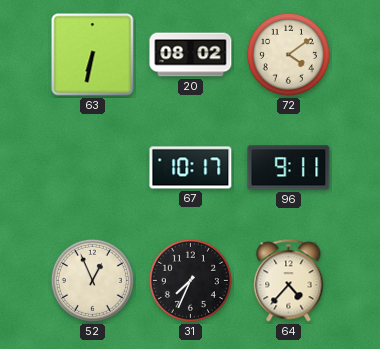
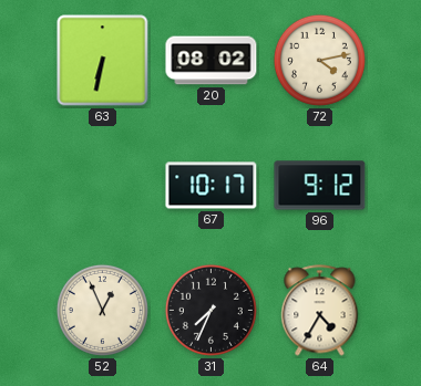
72: 4:09 -> 4:13 (319, 60)
96: 9:11 -> 9:12 (320, 186)
64: 4:37 -> 4:35 (320, 311)
